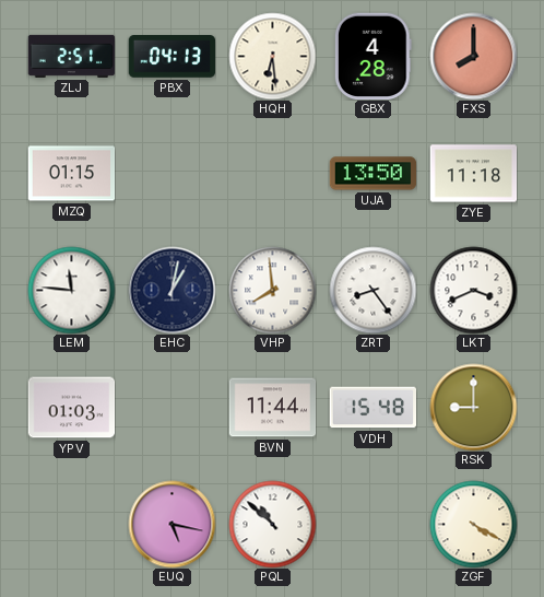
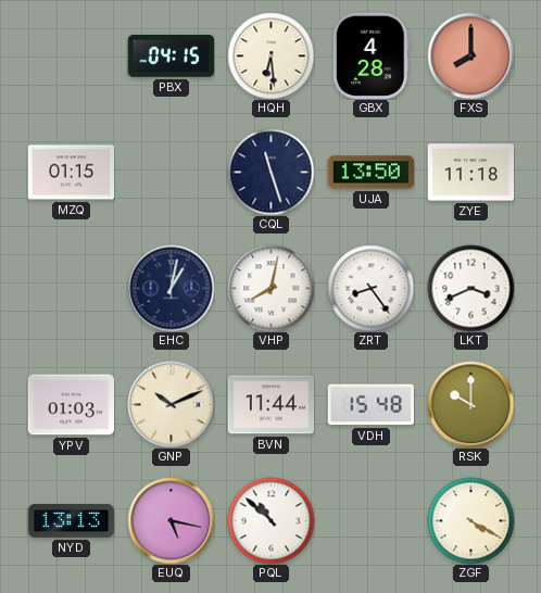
ZLJ: 2:51 -> none (71, 56)
PBX: 04:13 -> 04:15 (171, 56)
CQL: none -> 11:27 (270, 172)
LEM: 11:46 -> none (71, 290)
VHP: 7:59 -> 8:02 (270, 288)
GNP: none -> 10:11 (171, 404)
RSK: 9:00 -> 10:00 (470, 404)
NYD: none -> 13:13 (71, 520)
